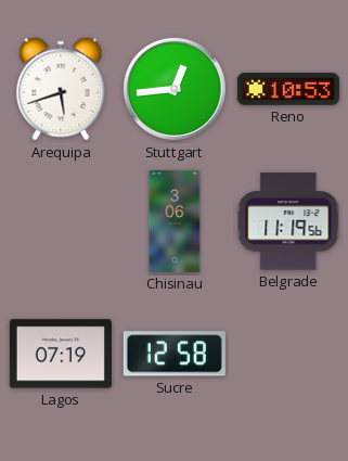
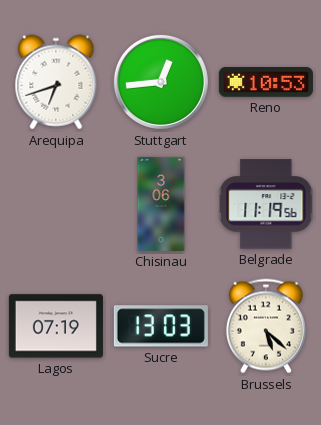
Arequipa: 5:42 -> 6:42 (56, 82)
Sucre: 12:58 -> 13:03 (161, 326)
Brussels: none -> 5:22 (266, 326)
